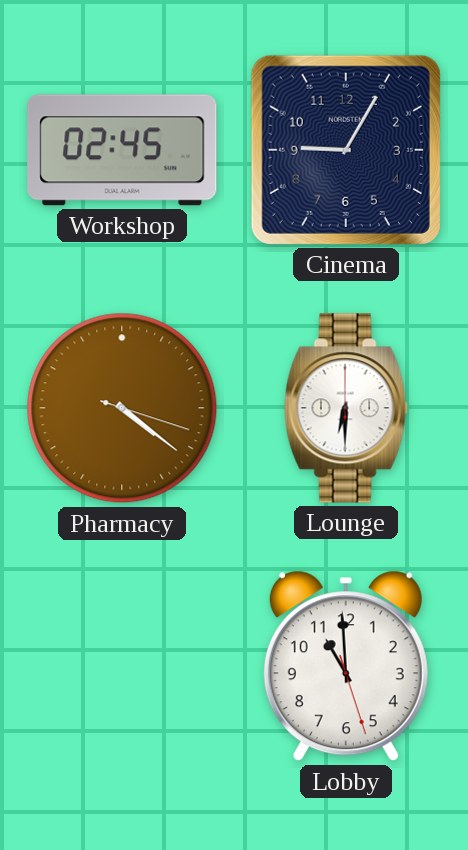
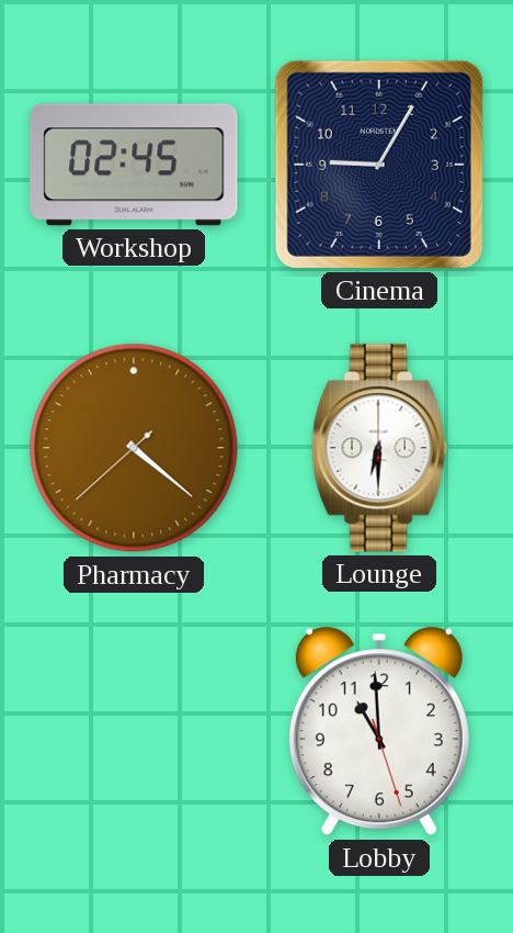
Pharmacy: 4:21:18 -> 4:21:38 (134, 448)
